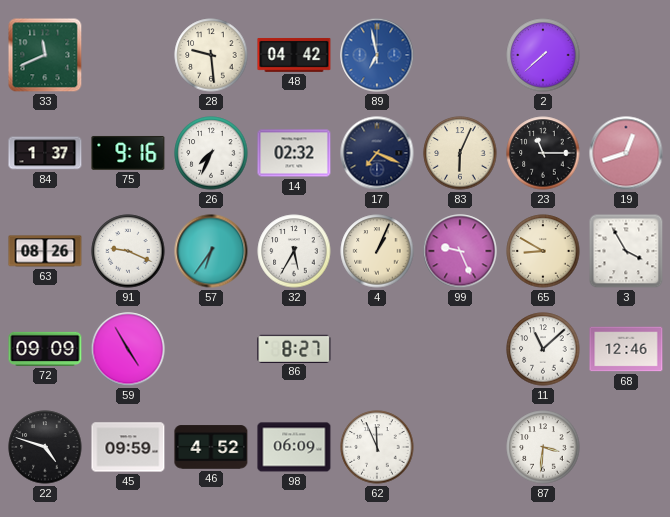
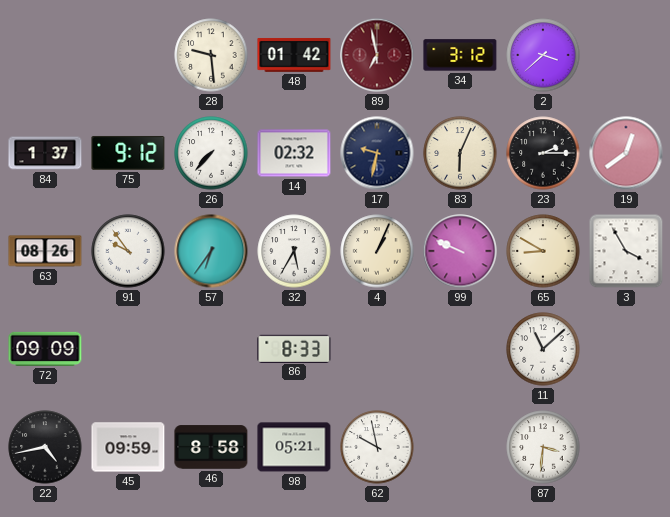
33: 11:41 -> none (45, 55)
48: 04:42 -> 01:42 (294, 55)
89 dial: blue -> burgundy (377, 55)
34: none -> 3:12 (460, 55)
2: 7:38 -> 3:38 (543, 55)
75: 9:16 -> 9:12 (128, 153)
26: 7:34 -> 7:37 (211, 153)
17: 7:19 -> 9:32 (377, 153)
23: 11:15 -> 2:15 (543, 153)
19: 12:42 -> 12:39 (626, 153)
91: 9:19 -> 9:54 (128, 251)
99: 9:26 -> 9:49 (460, 251)
59: 4:55 -> none (128, 349)
86: 8:27 -> 8:33 (294, 348)
68: 12:46 -> none (626, 349)
22: 4:48 -> 4:43 (45, 447)
46: 4:52 -> 8:58 (211, 447)
98: 06:09 -> 05:21 (294, 447)
62: 11:56 -> 9:58 (377, 447)
